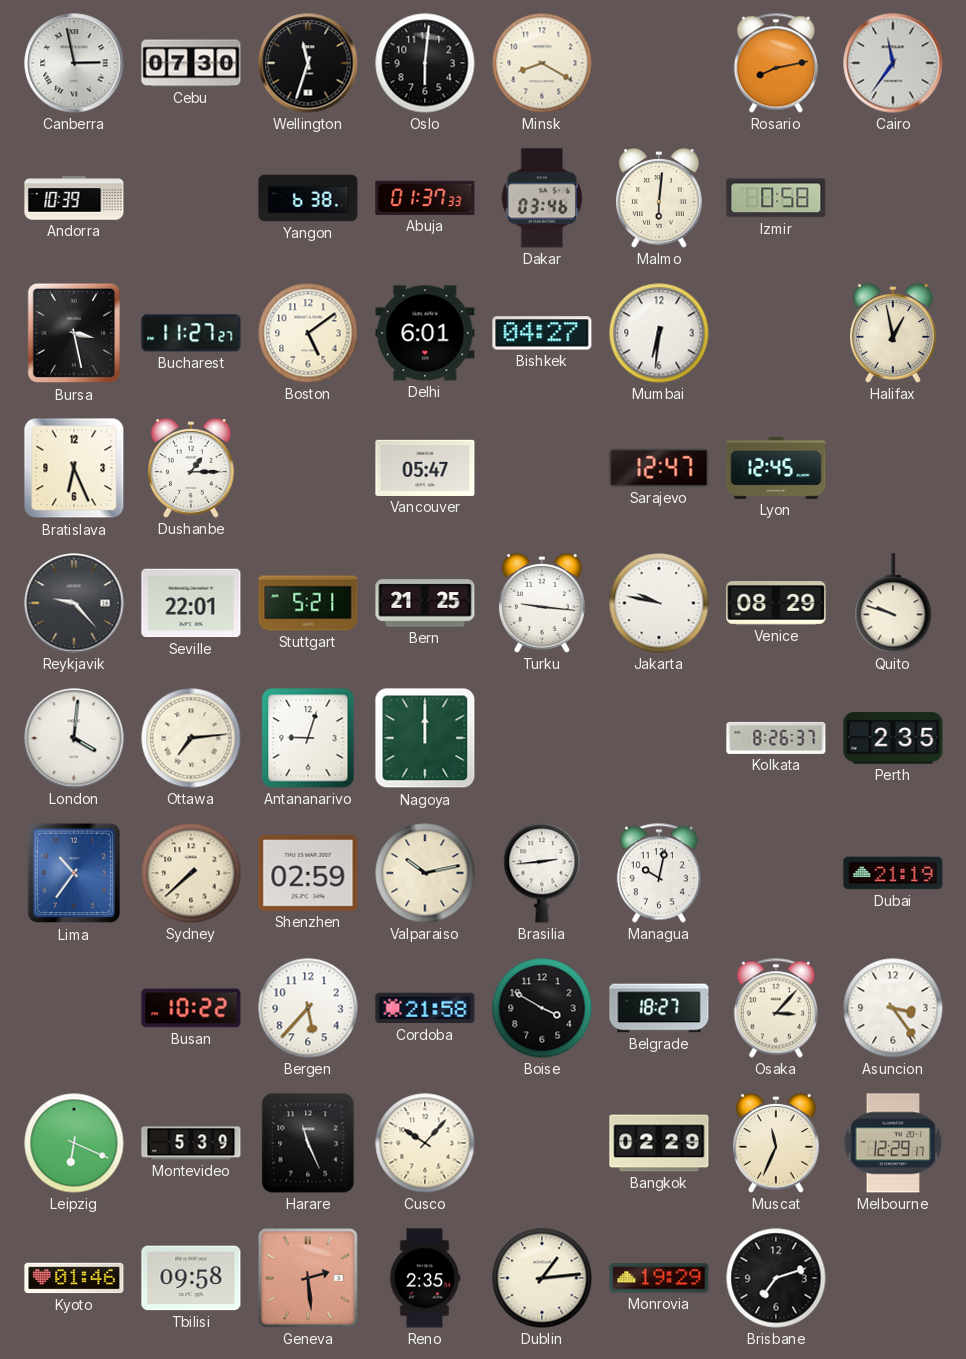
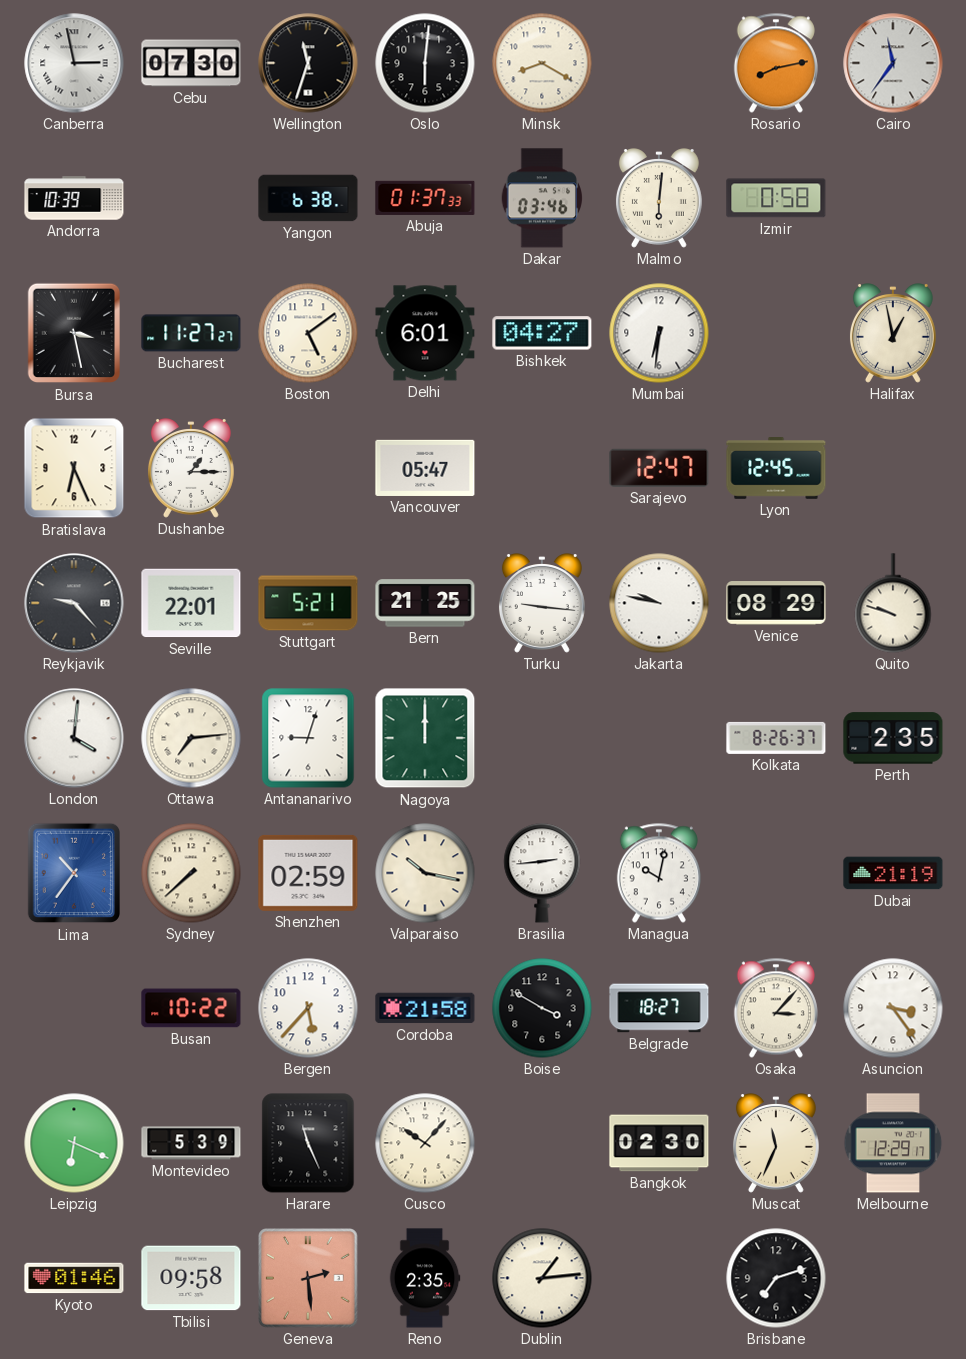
Valparaiso: 10:13 -> 10:17 (425, 873)
Bangkok: 02:29 -> 02:30 (659, 1143)
Monrovia: 19:29 -> none (659, 1278)
